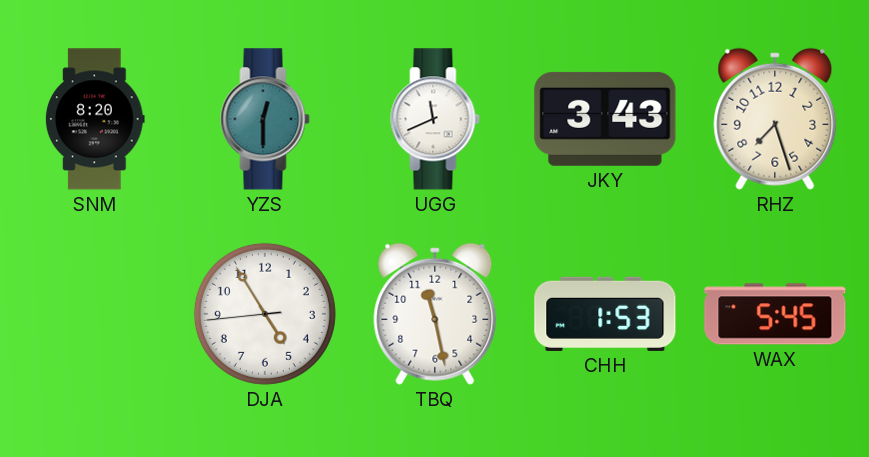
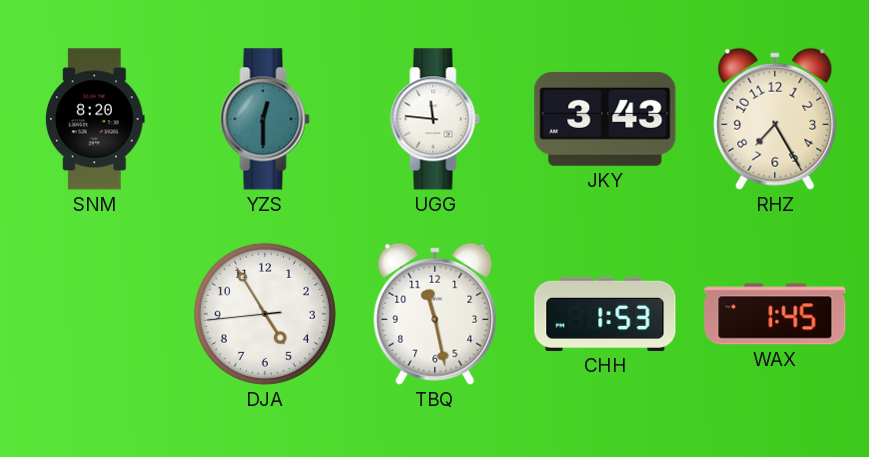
UGG: 11:41 -> 11:46 (435, 119)
RHZ: 7:27 -> 7:25 (775, 119)
WAX: 5:45 -> 1:45 (775, 314)
